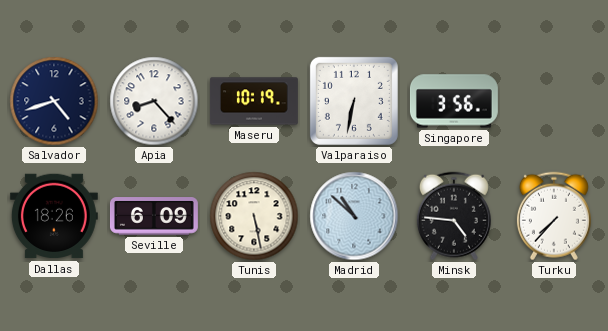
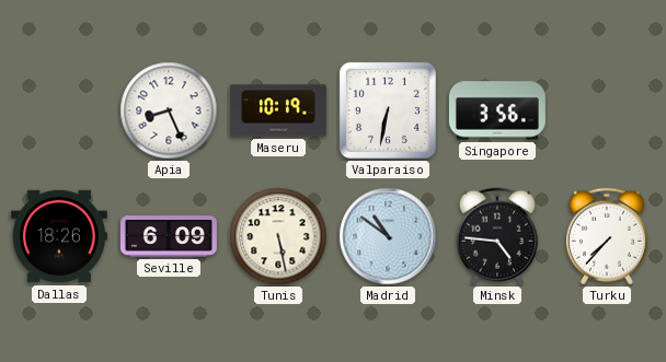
Salvador: 4:42 -> none (54, 101)
Apia: 8:23 -> 8:26 (169, 110)
Madrid: 10:52 -> 10:51 (388, 236)
